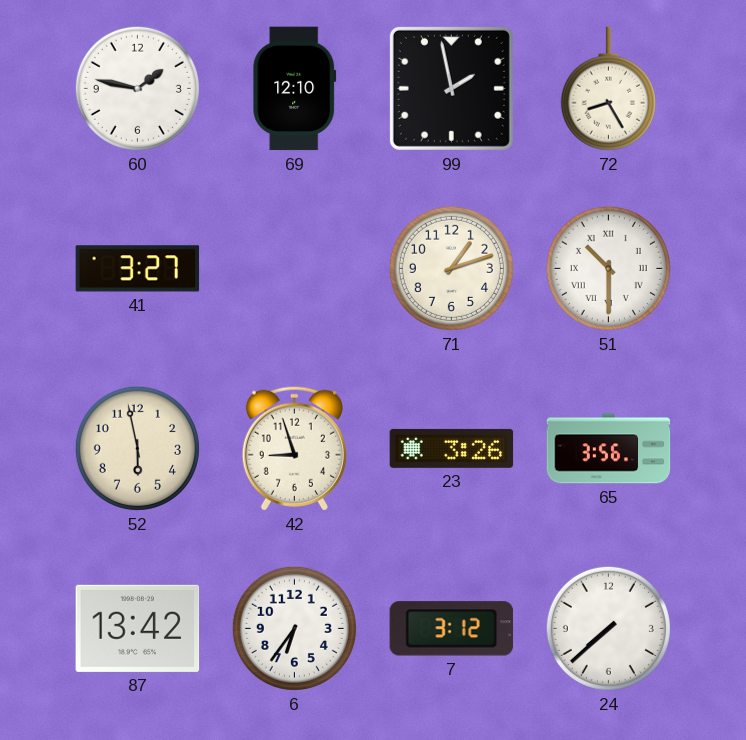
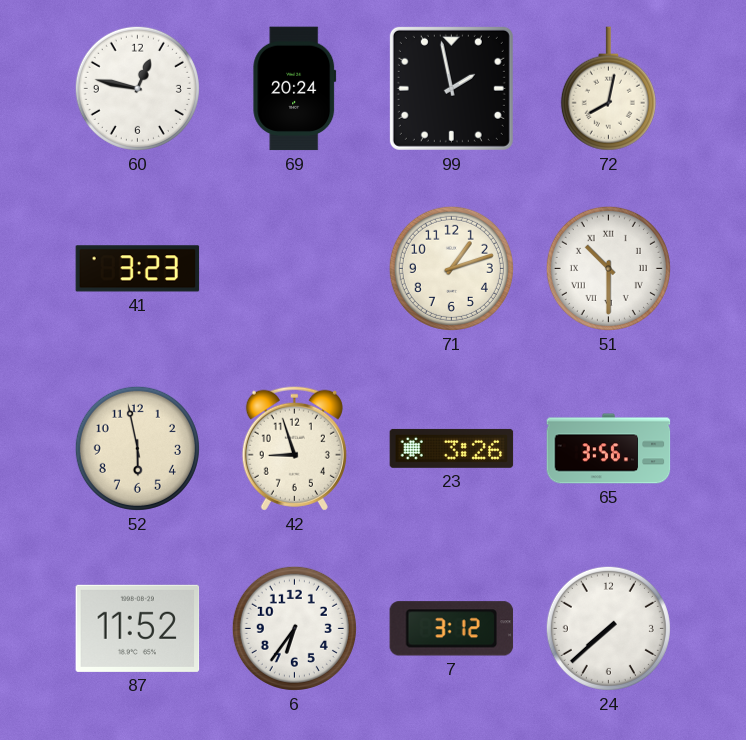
60: 1:47 -> 12:47 (137, 88)
69: 12:10 -> 20:24 (295, 89)
72: 8:25 -> 8:02 (608, 89)
41: 3:27 -> 3:23 (138, 269)
87: 13:42 -> 11:52 (138, 628)
